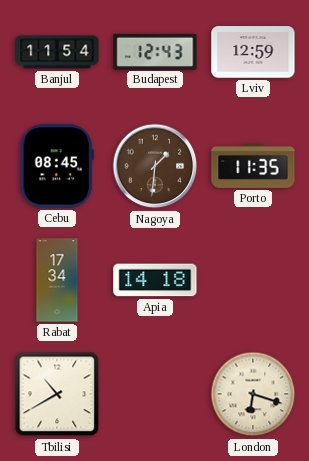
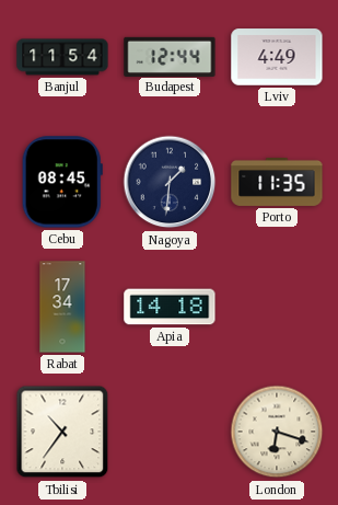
Budapest: 12:43 -> 12:44 (170, 56)
Lviv: 12:59 -> 4:49 (277, 57)
Nagoya dial: brown -> navy (170, 182)
Tbilisi: 10:40 -> 10:36 (62, 432)
